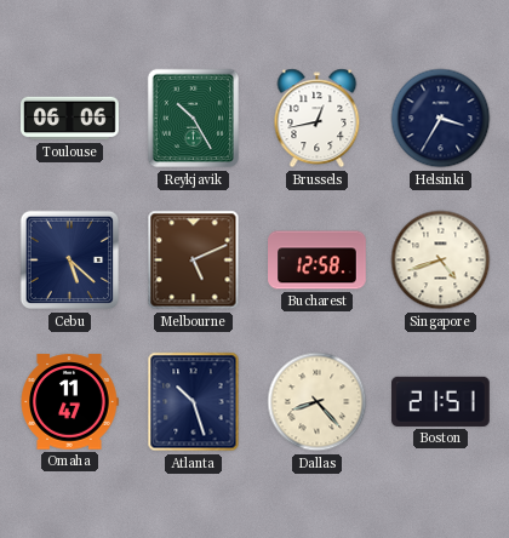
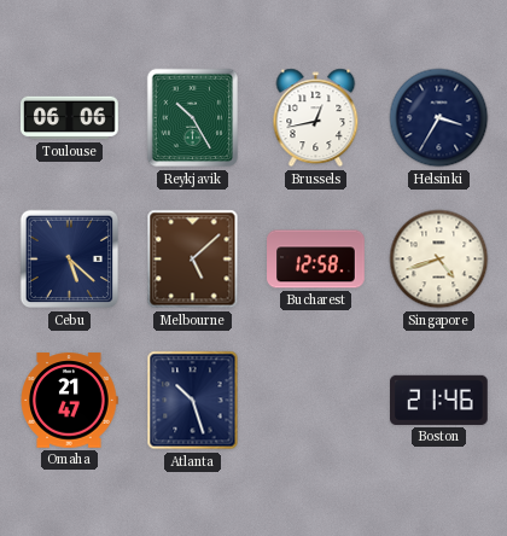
Melbourne: 5:11 -> 5:08 (193, 260)
Omaha: 11:47 -> 21:47 (69, 401)
Dallas: 8:23 -> none (318, 402)
Boston: 21:51 -> 21:46 (439, 400)
